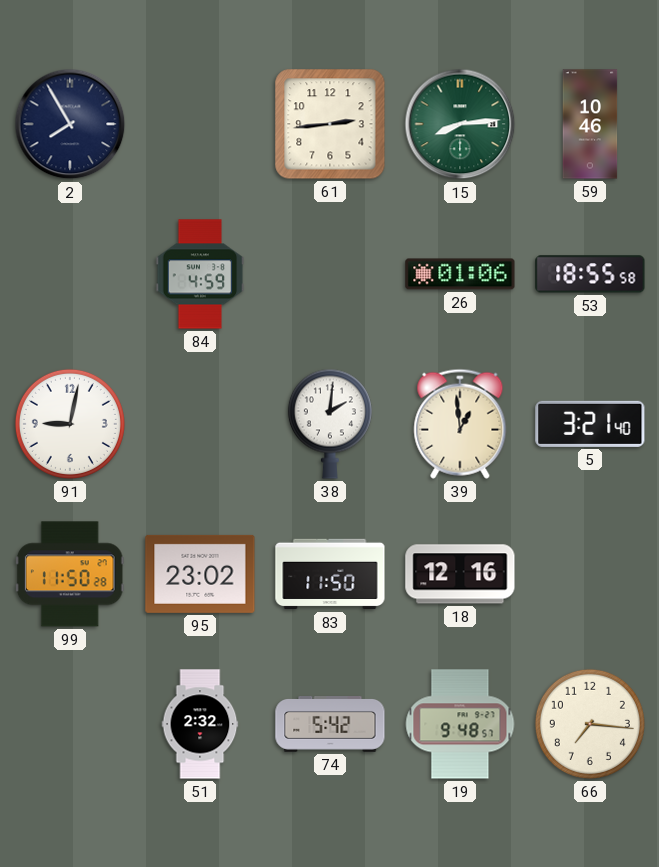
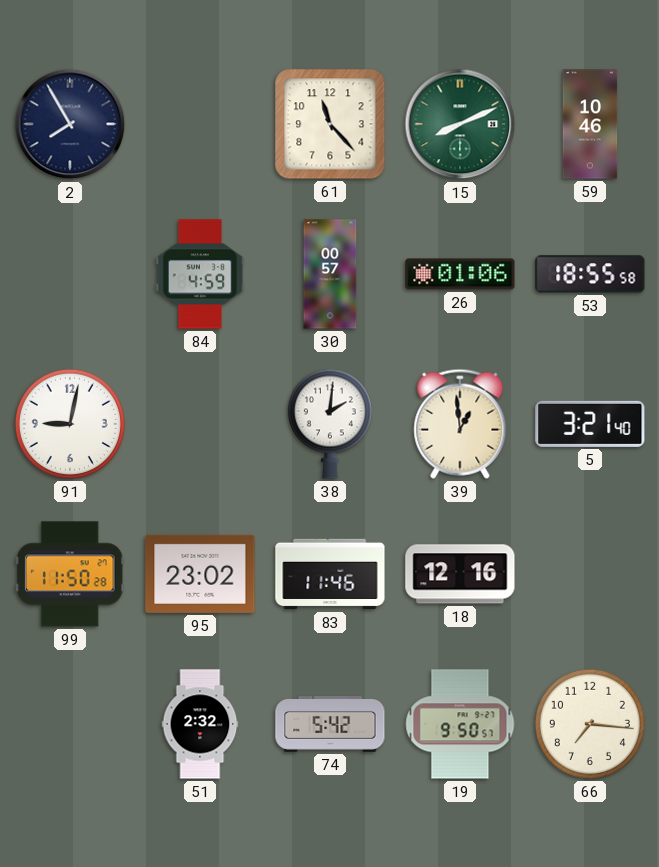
61: 2:44 -> 11:23 (330, 124)
15: 8:14 -> 8:11 (460, 124)
30: none -> 00:57 (330, 274)
83: 11:50 -> 11:46 (330, 574)
19: 9:48 -> 9:50 (460, 724)
